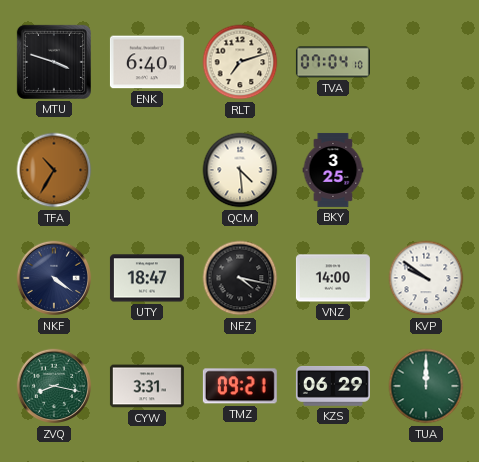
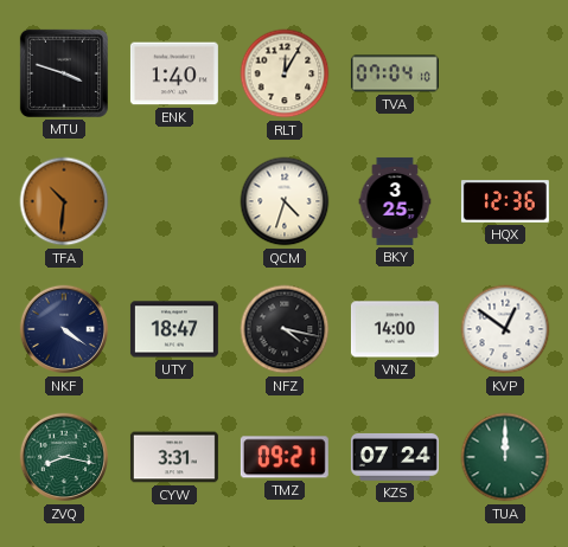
ENK: 6:40 -> 1:40 (174, 73)
RLT: 7:12 -> 12:05 (285, 73)
TFA: 10:35 -> 10:31 (64, 201)
QCM: 4:29 -> 4:33 (285, 201)
HQX: none -> 12:36 (505, 201)
KVP: 9:51 -> 12:51 (505, 329)
KZS: 06:29 -> 07:24 (395, 457)
